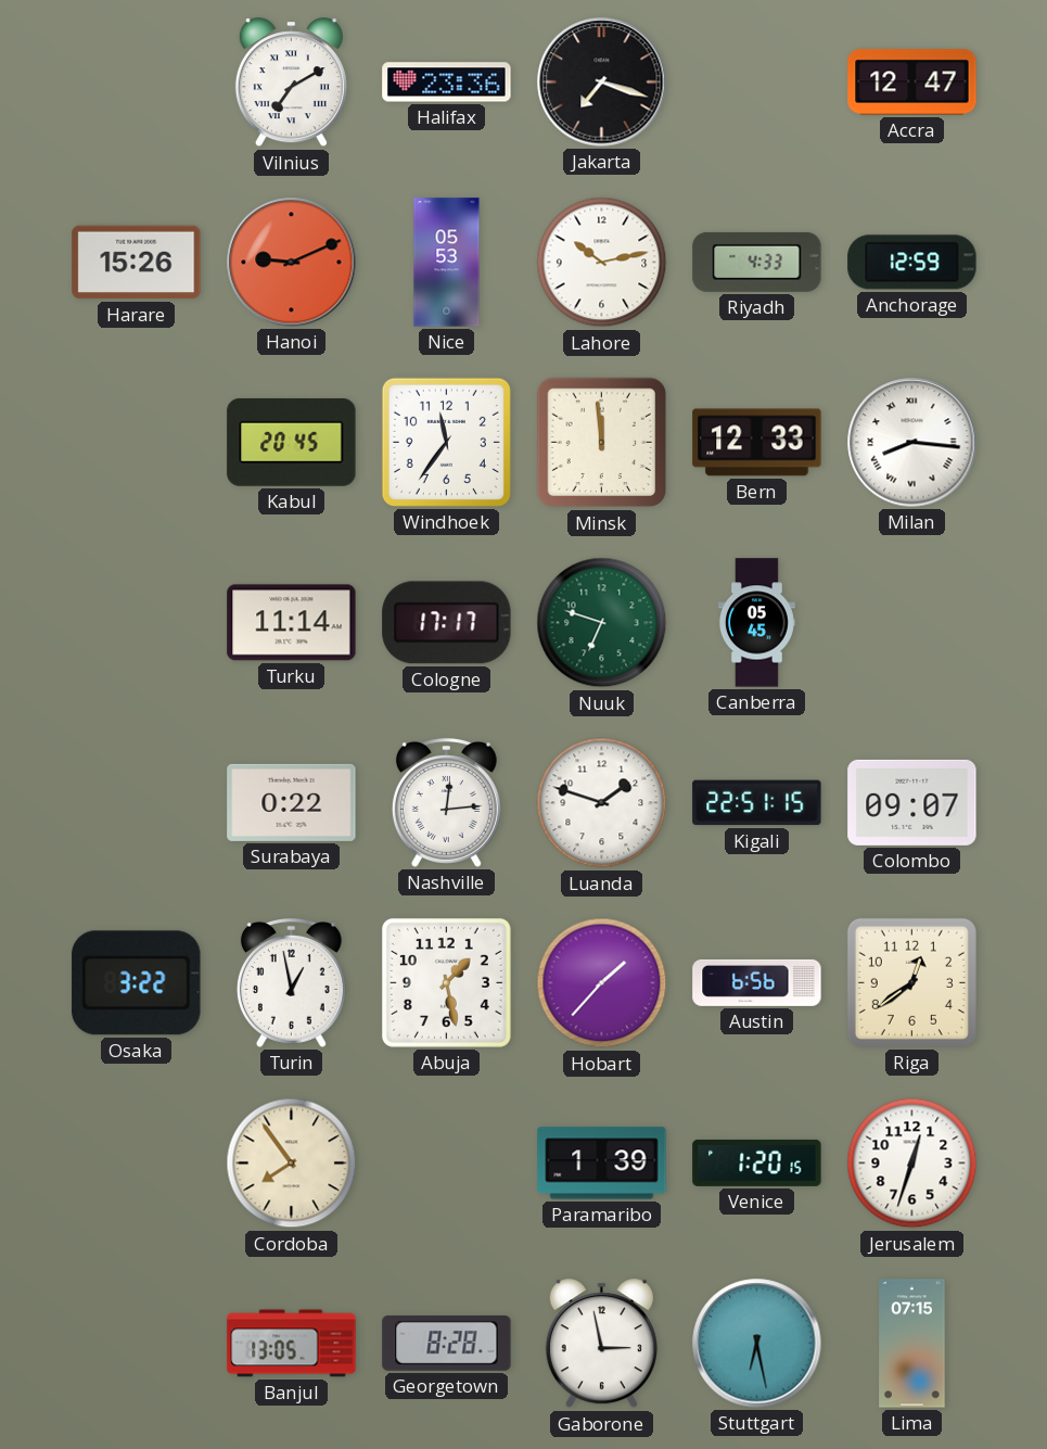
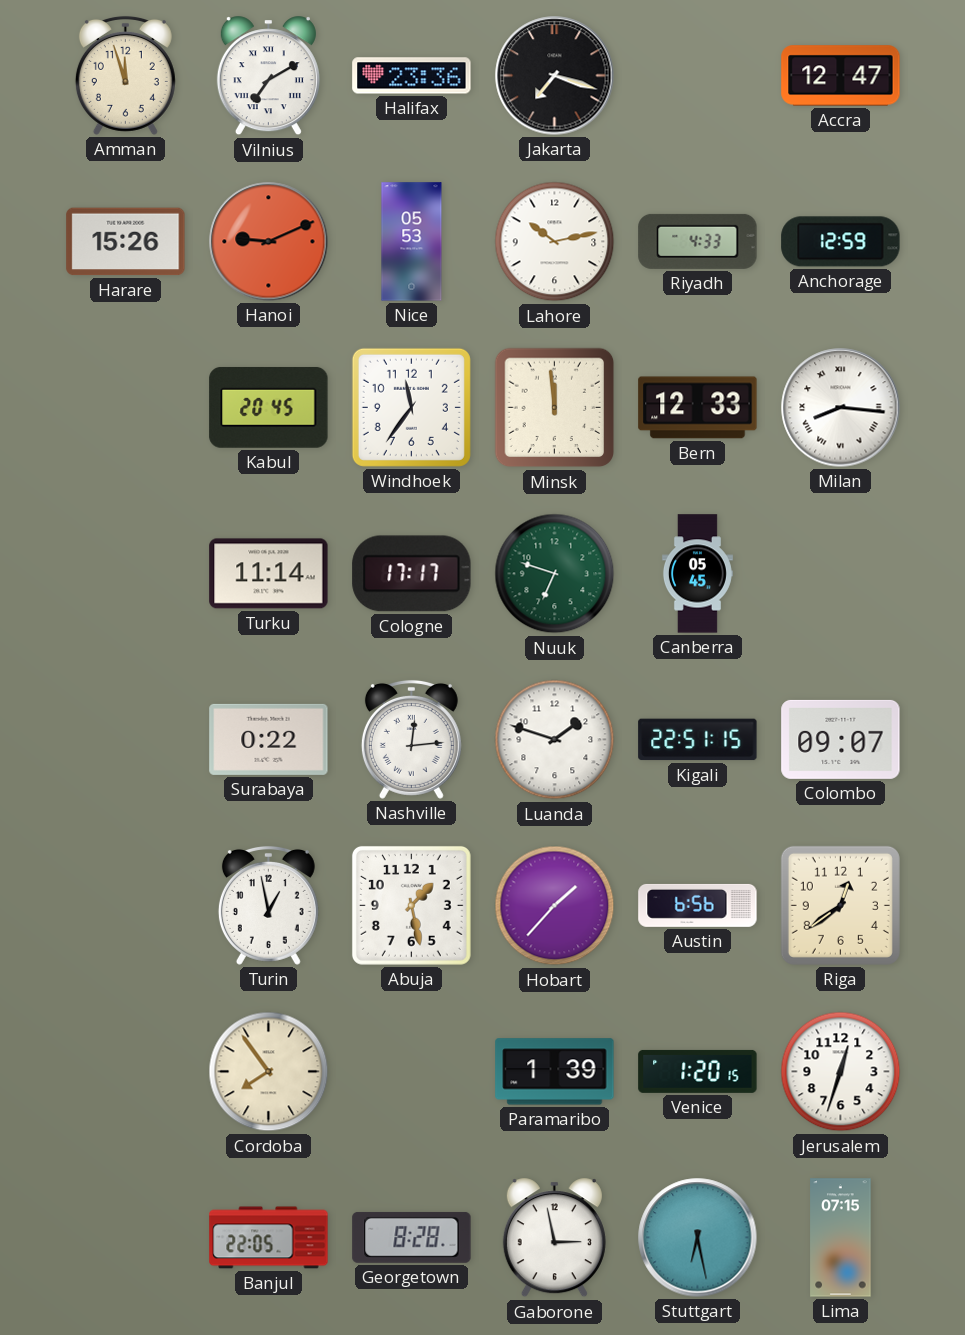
Amman: none -> 11:57 (125, 75)
Osaka: 3:22 -> none (137, 983)
Banjul: 13:05 -> 22:05 (269, 1238)
